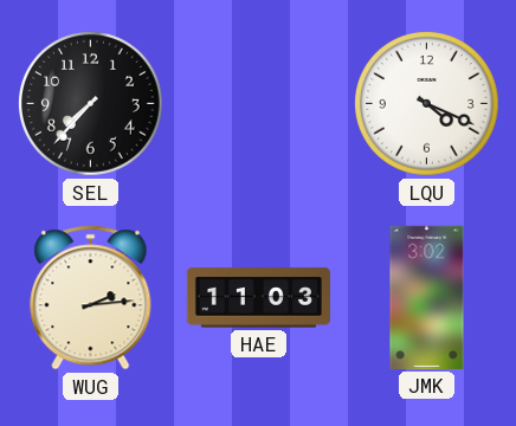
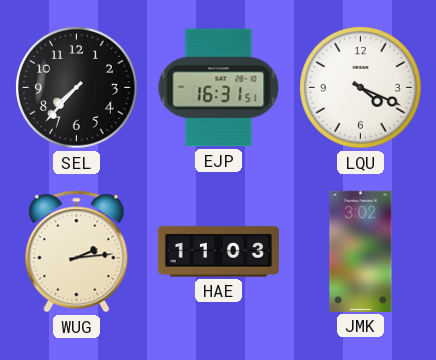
EJP: none -> 16:31 (219, 88)
